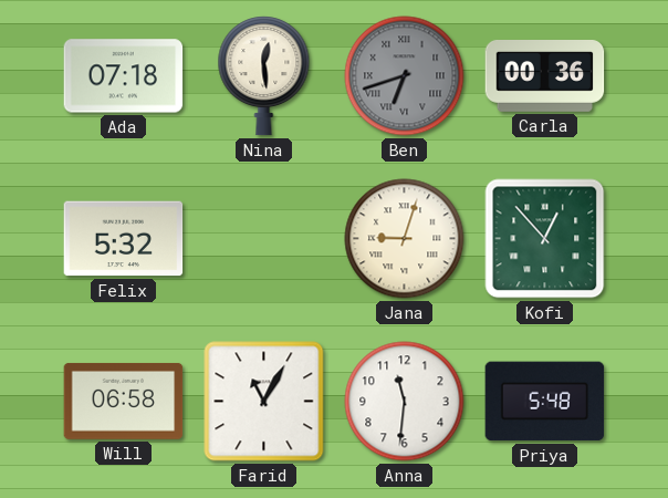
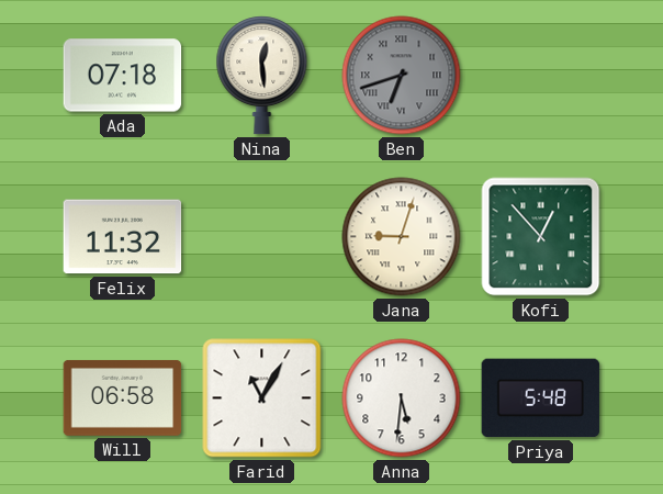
Carla: 00:36 -> none (545, 76)
Felix: 5:32 -> 11:32 (123, 237)
Anna: 11:31 -> 5:31 (402, 398)
